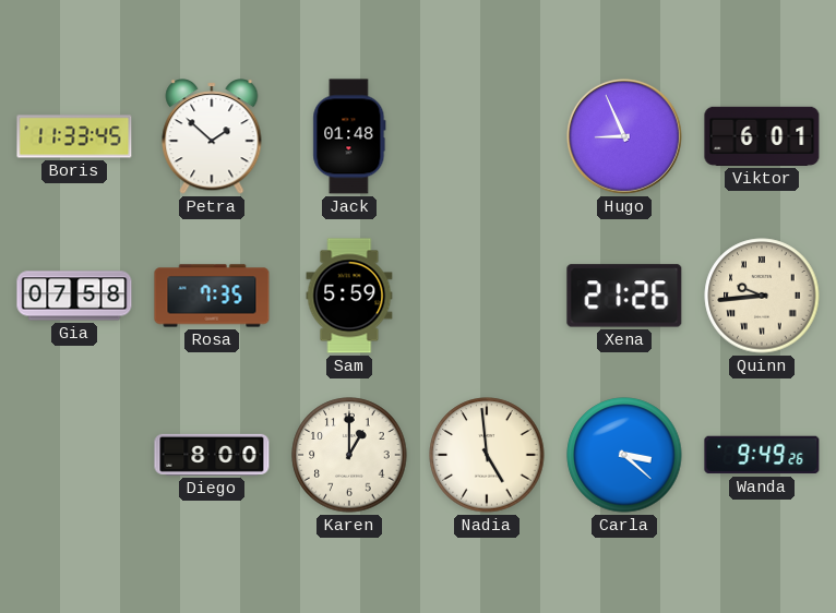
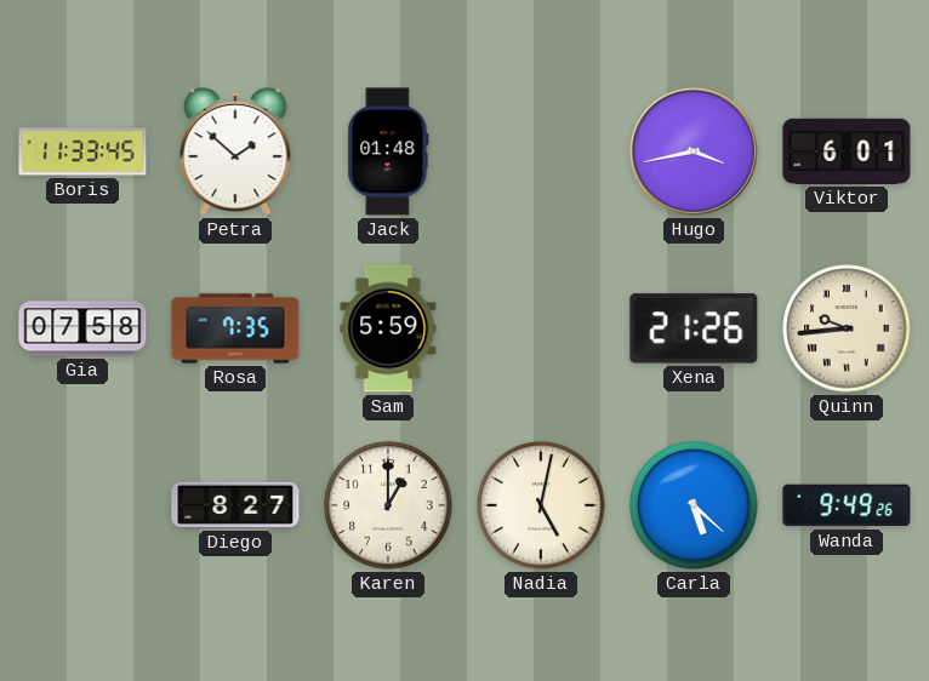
Hugo: 8:56 -> 3:43 (694, 151)
Diego: 8:00 -> 8:27 (235, 505)
Nadia: 4:59 -> 5:02 (541, 505)
Carla: 3:22 -> 5:22 (694, 505)
